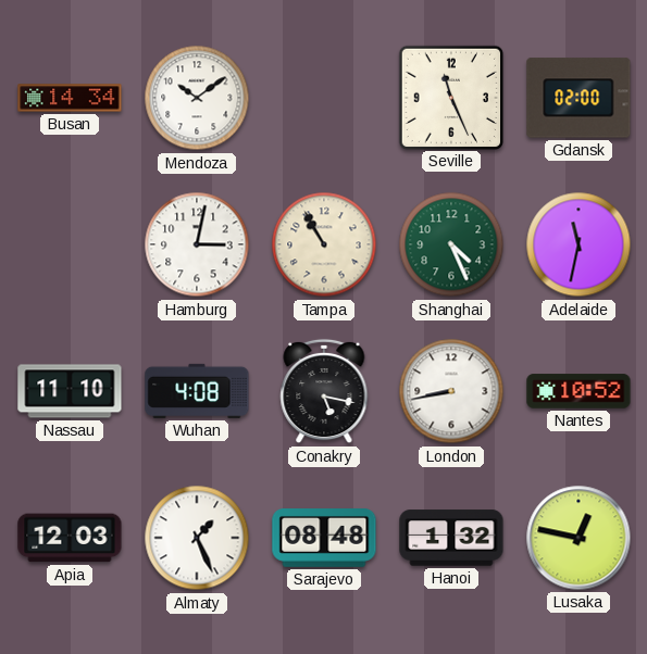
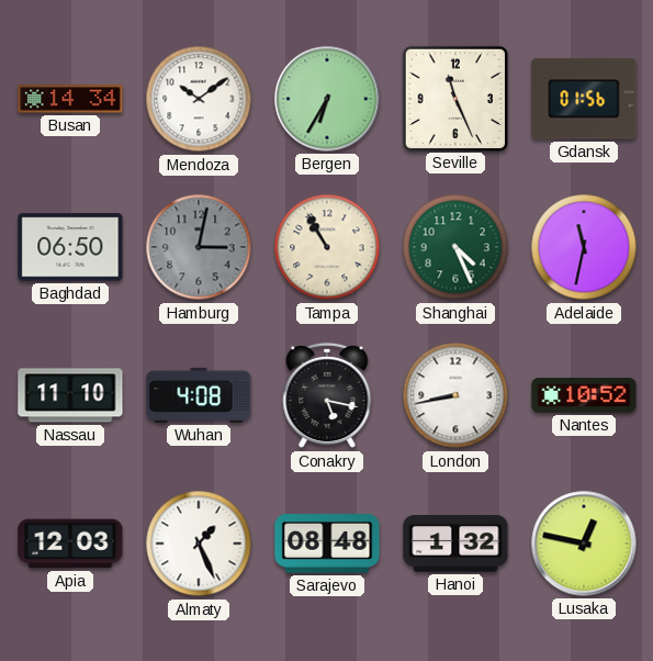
Bergen: none -> 6:35 (327, 99)
Gdansk: 02:00 -> 01:56 (584, 99)
Baghdad: none -> 06:50 (70, 247)
Hamburg dial: white -> grey (199, 247)
